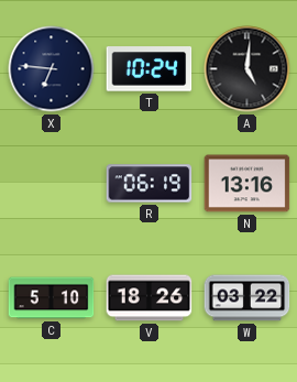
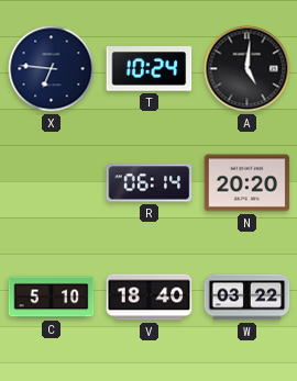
R: 06:19 -> 06:14 (150, 183)
N: 13:16 -> 20:20 (248, 183)
V: 18:26 -> 18:40 (150, 298)
